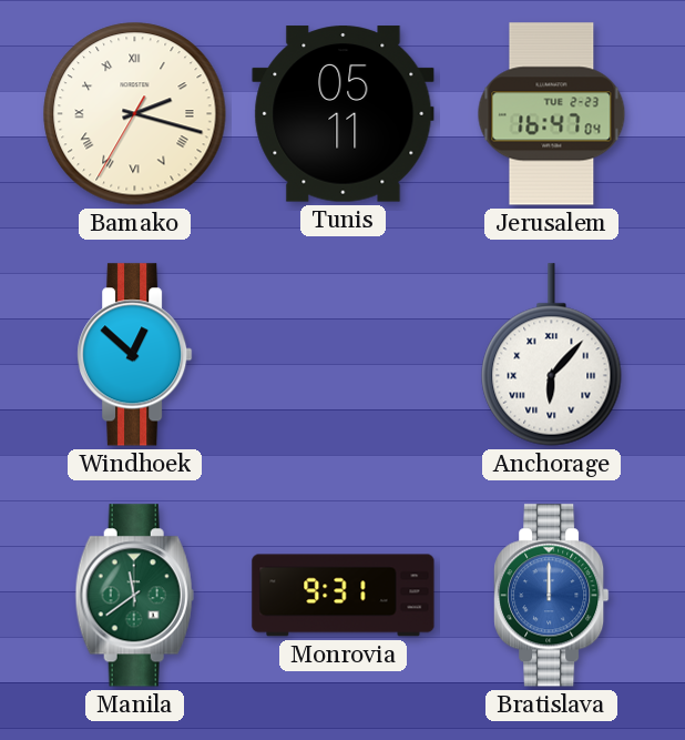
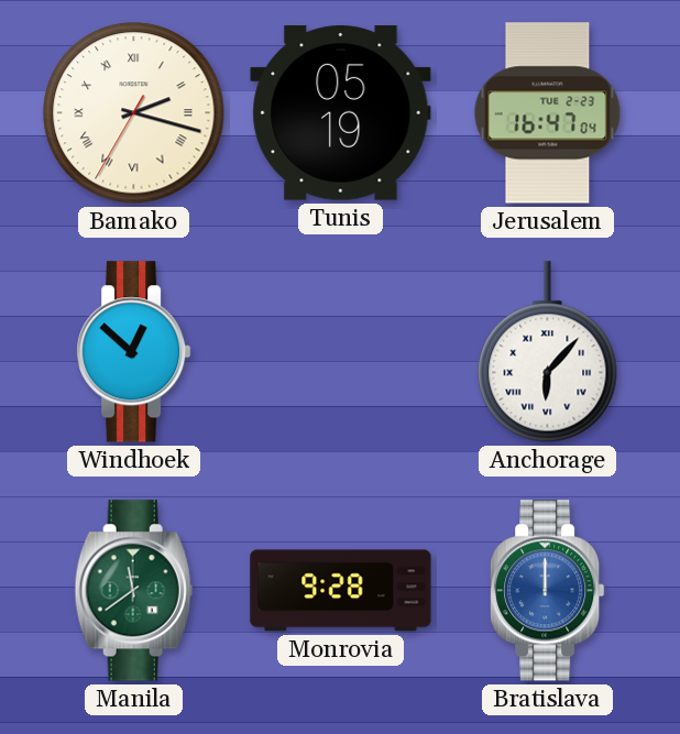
Tunis: 05:11 -> 05:19 (341, 113)
Monrovia: 9:31 -> 9:28 (341, 591)
